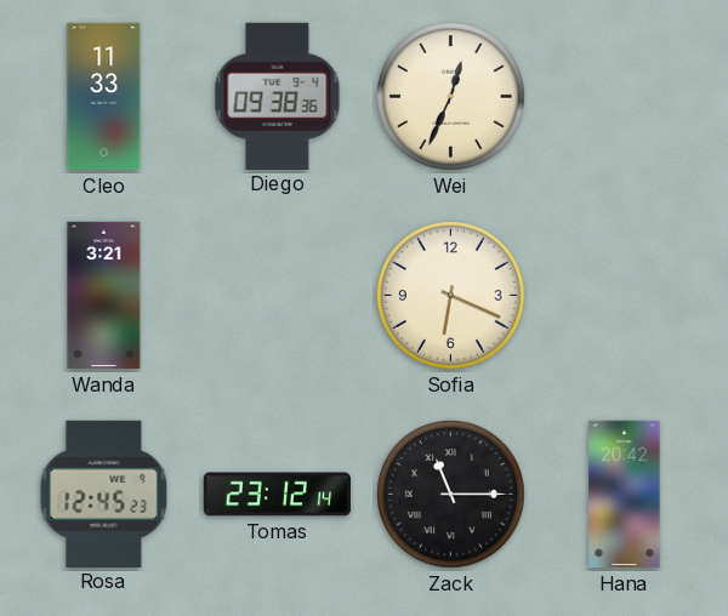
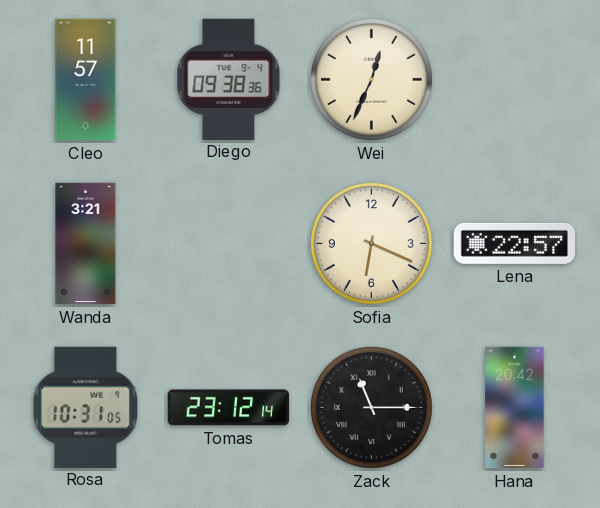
Cleo: 11:33 -> 11:57 (86, 80)
Lena: none -> 22:57 (514, 243)
Rosa: 12:45 -> 10:31 (86, 407)
